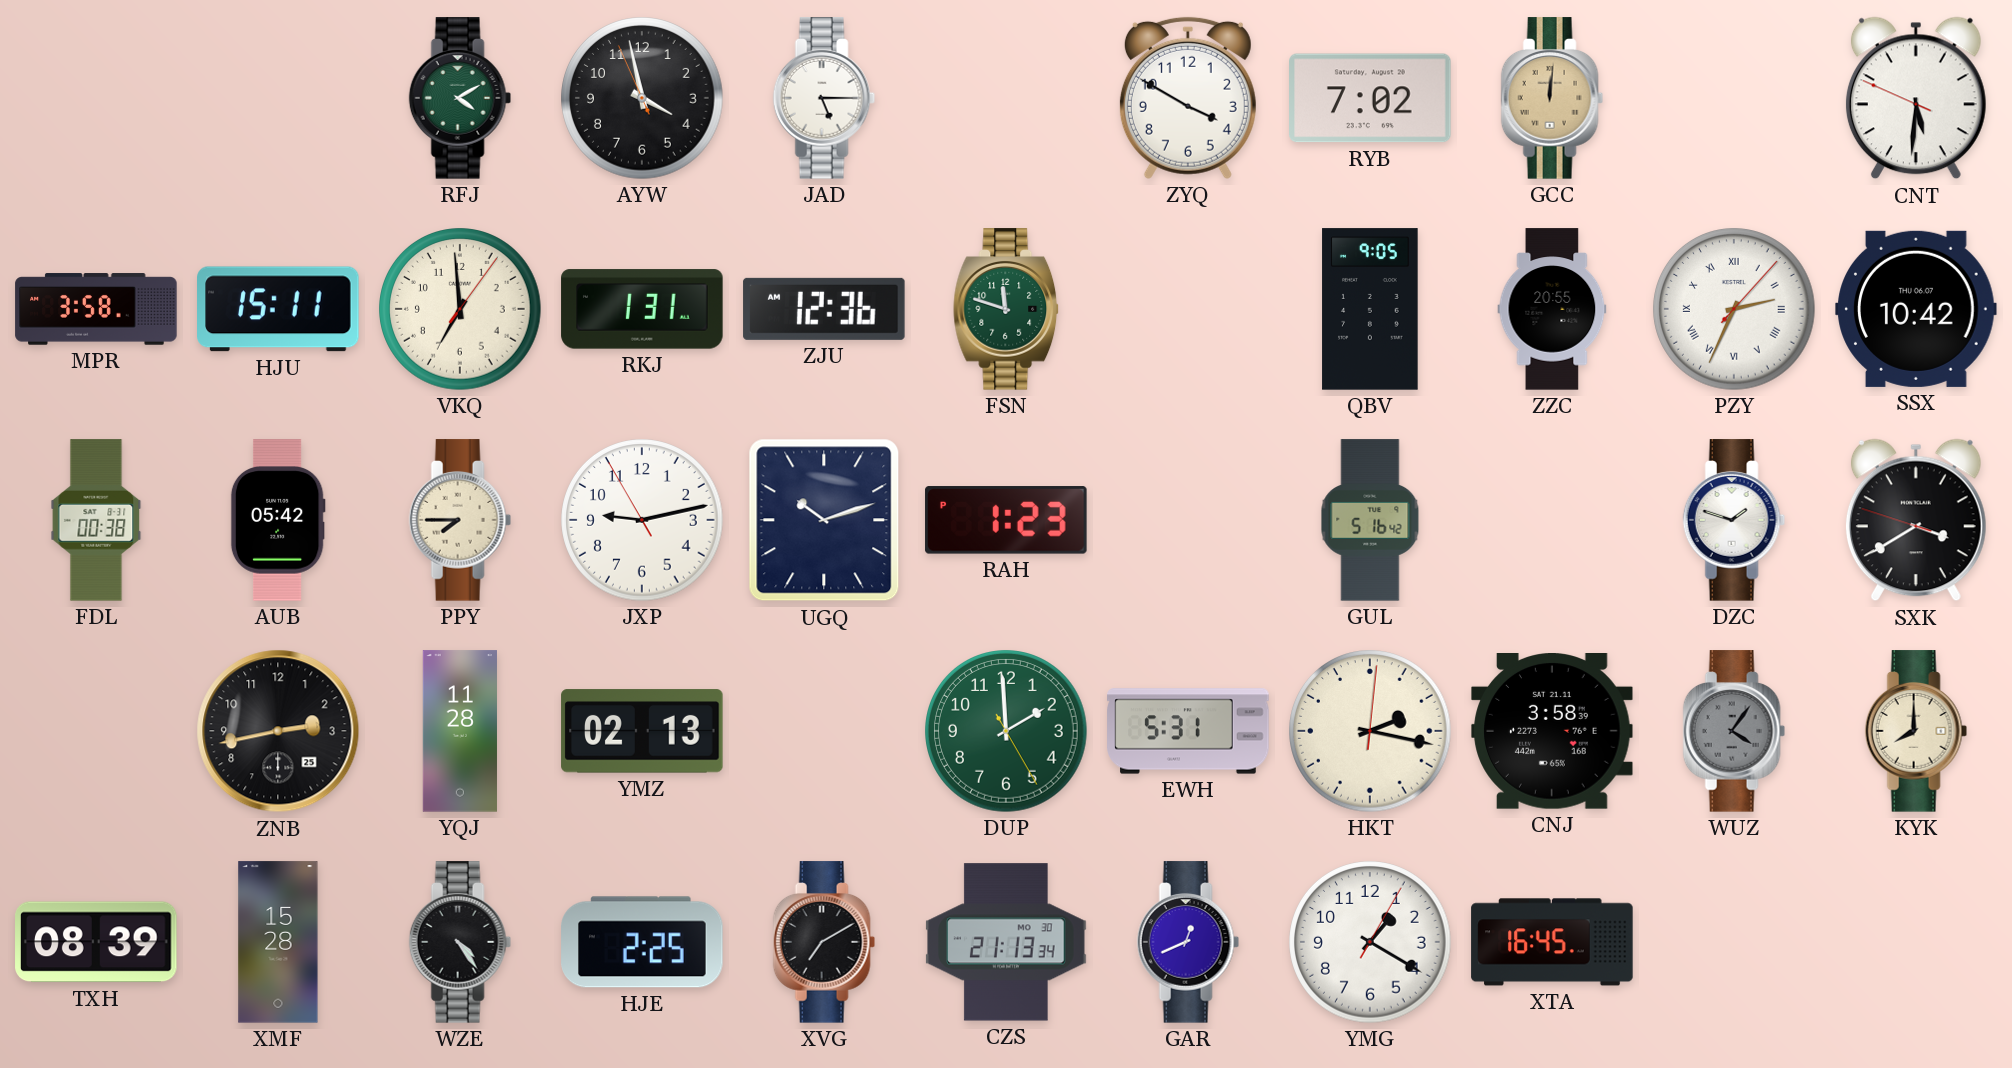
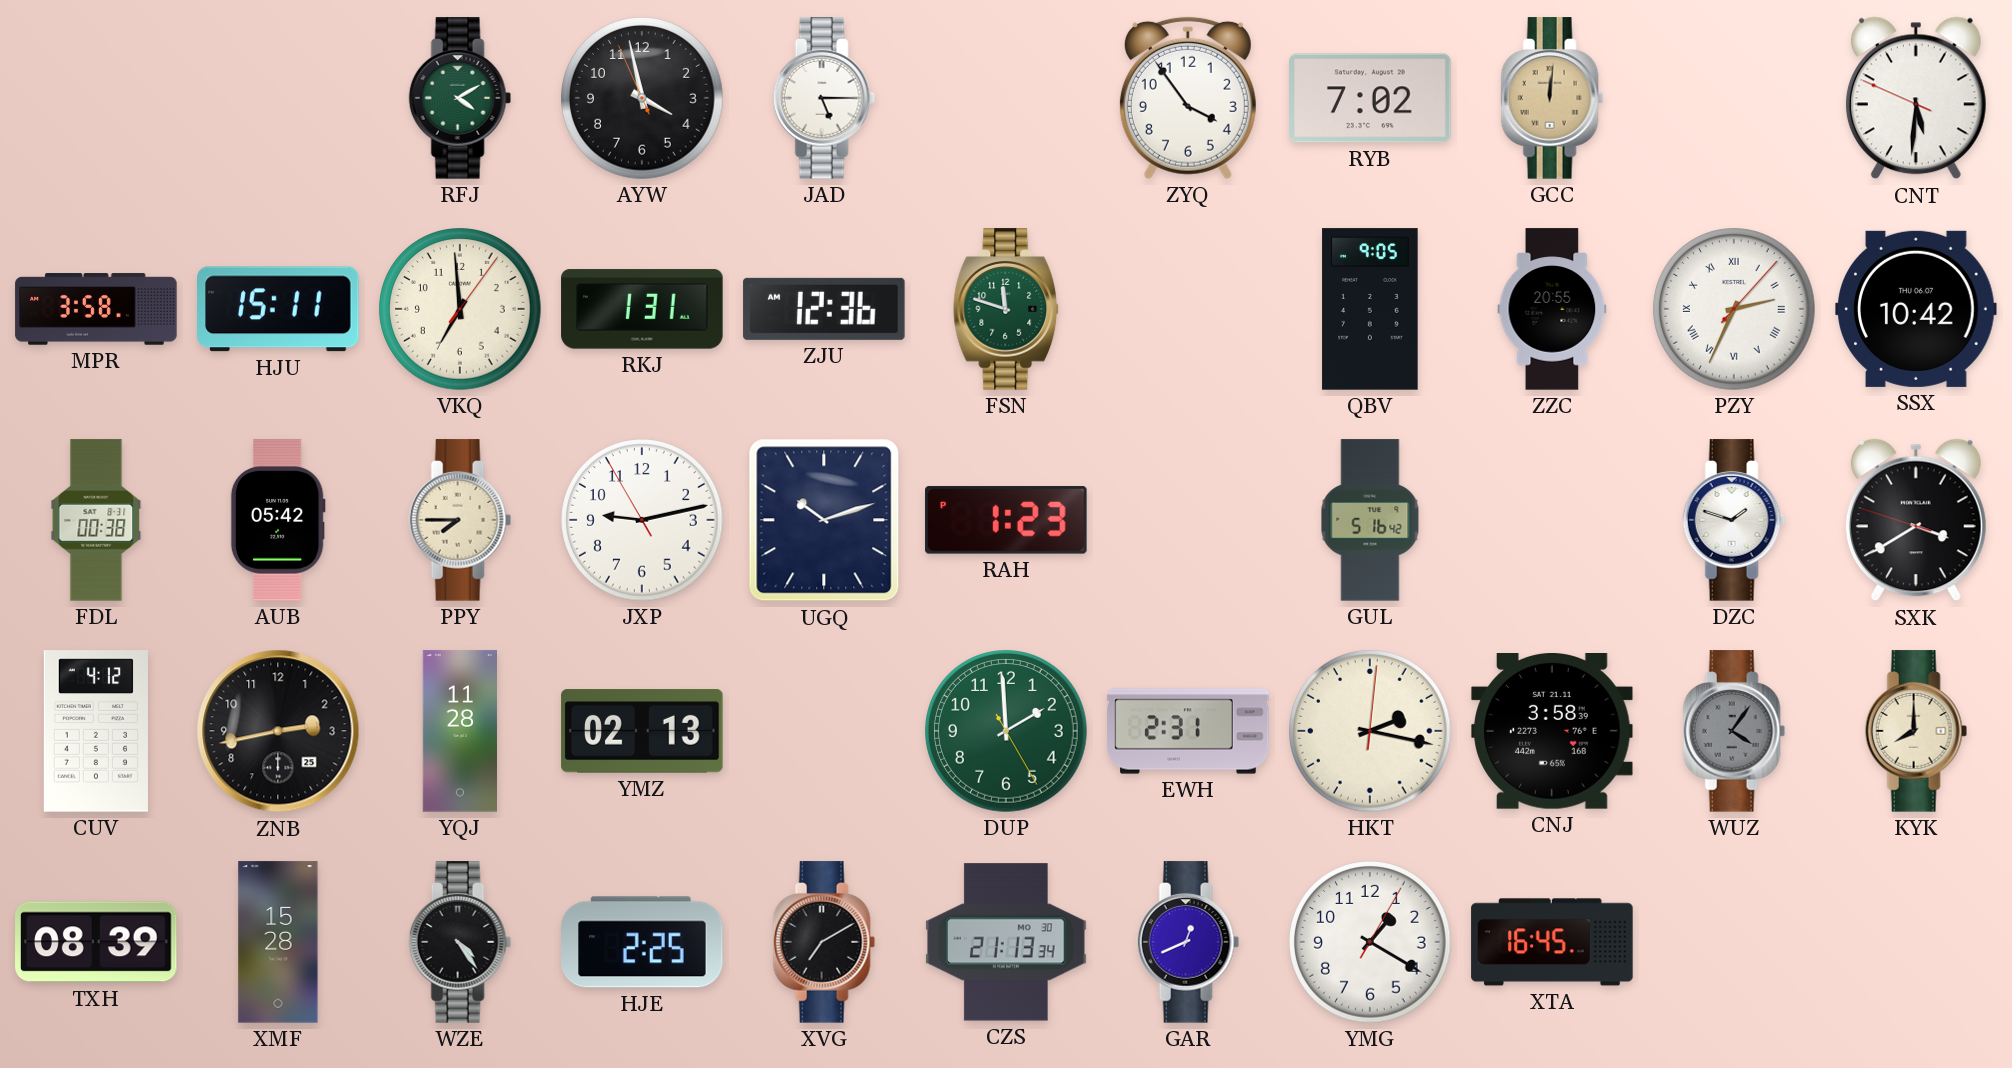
ZYQ: 3:50 -> 3:54 (1188, 98)
CUV: none -> 4:12 (96, 731)
EWH: 5:31 -> 2:31 (1188, 731)
